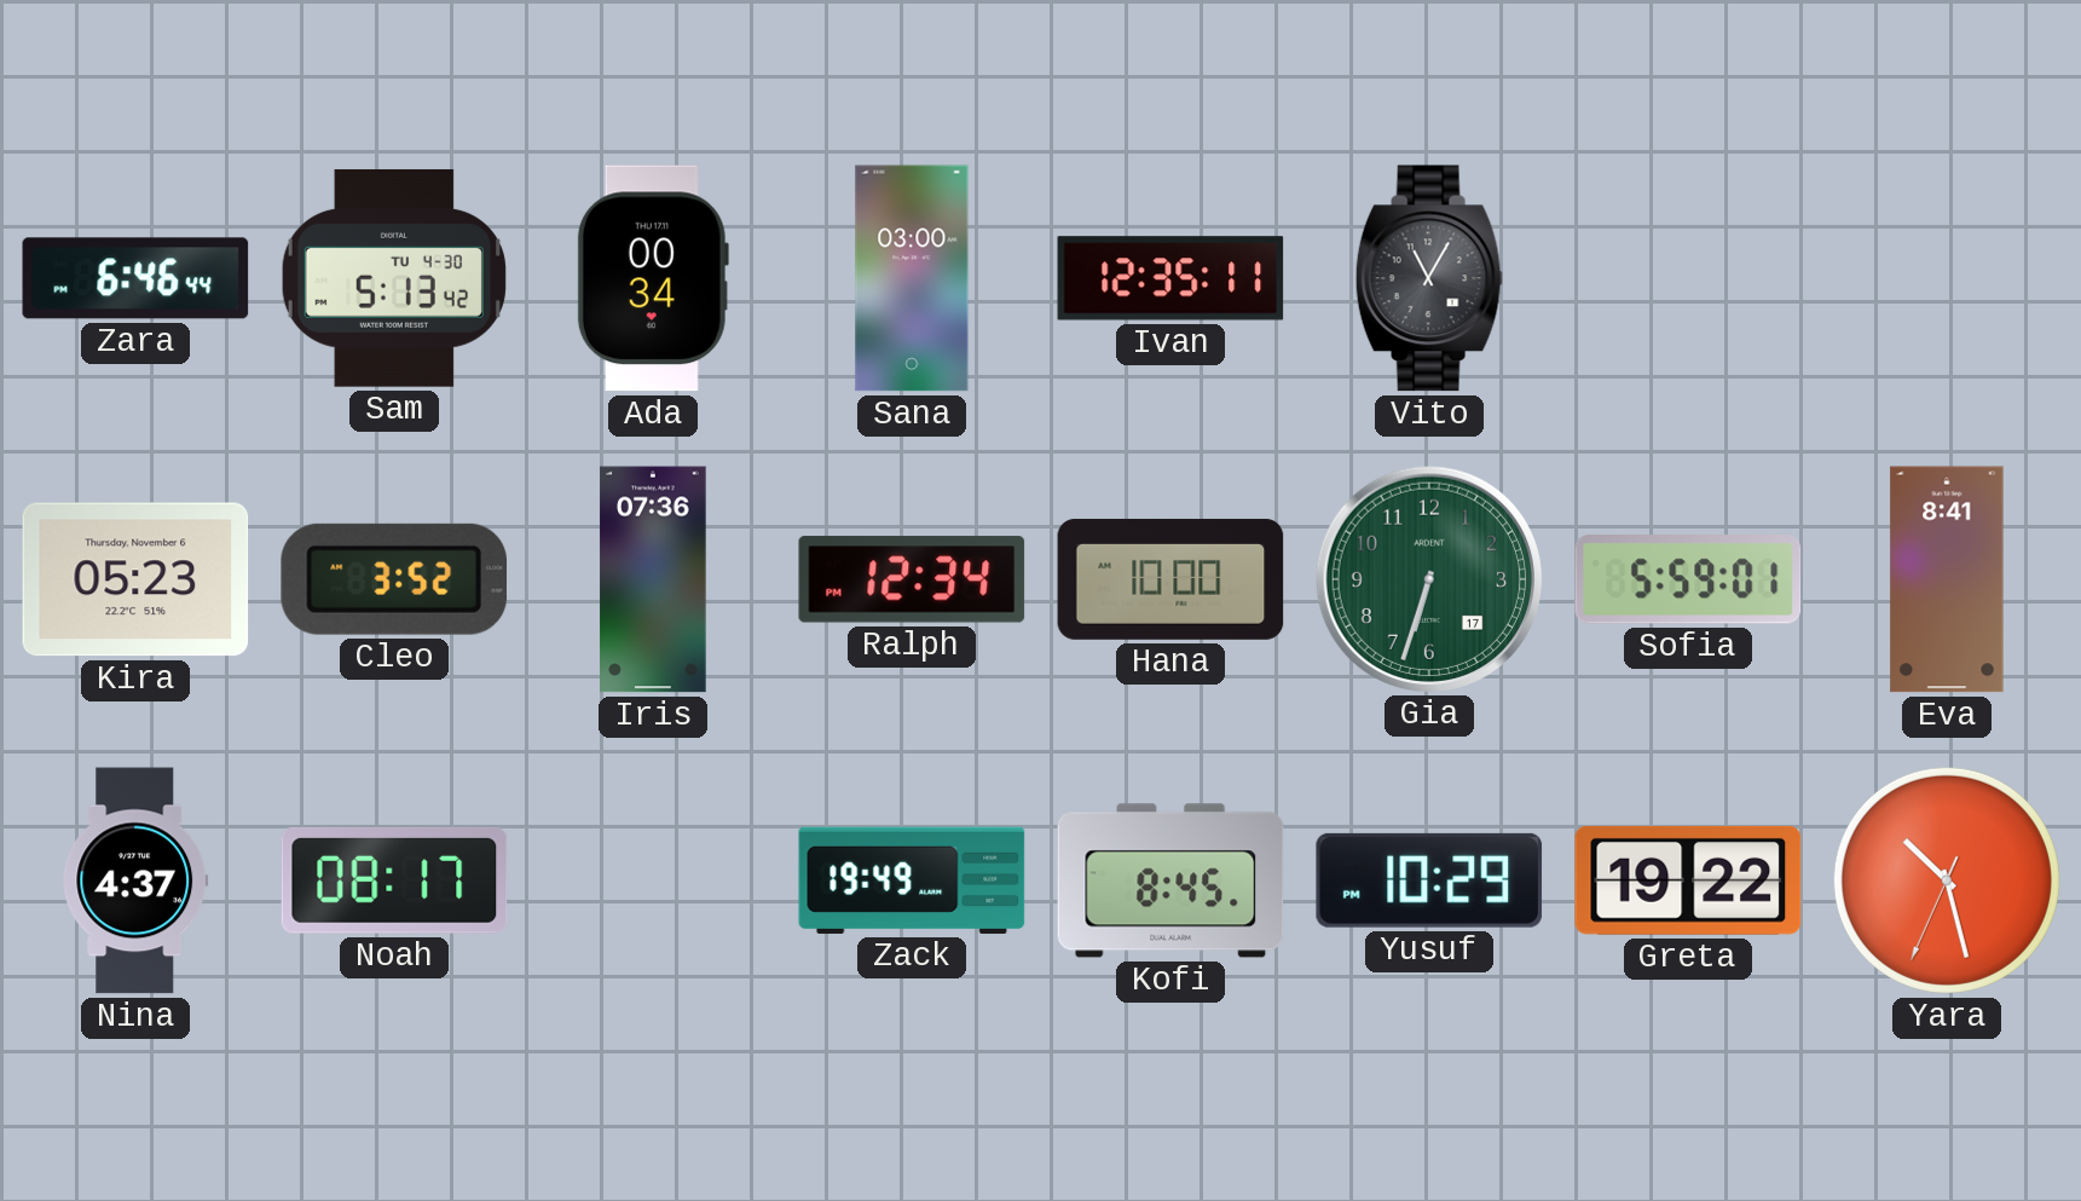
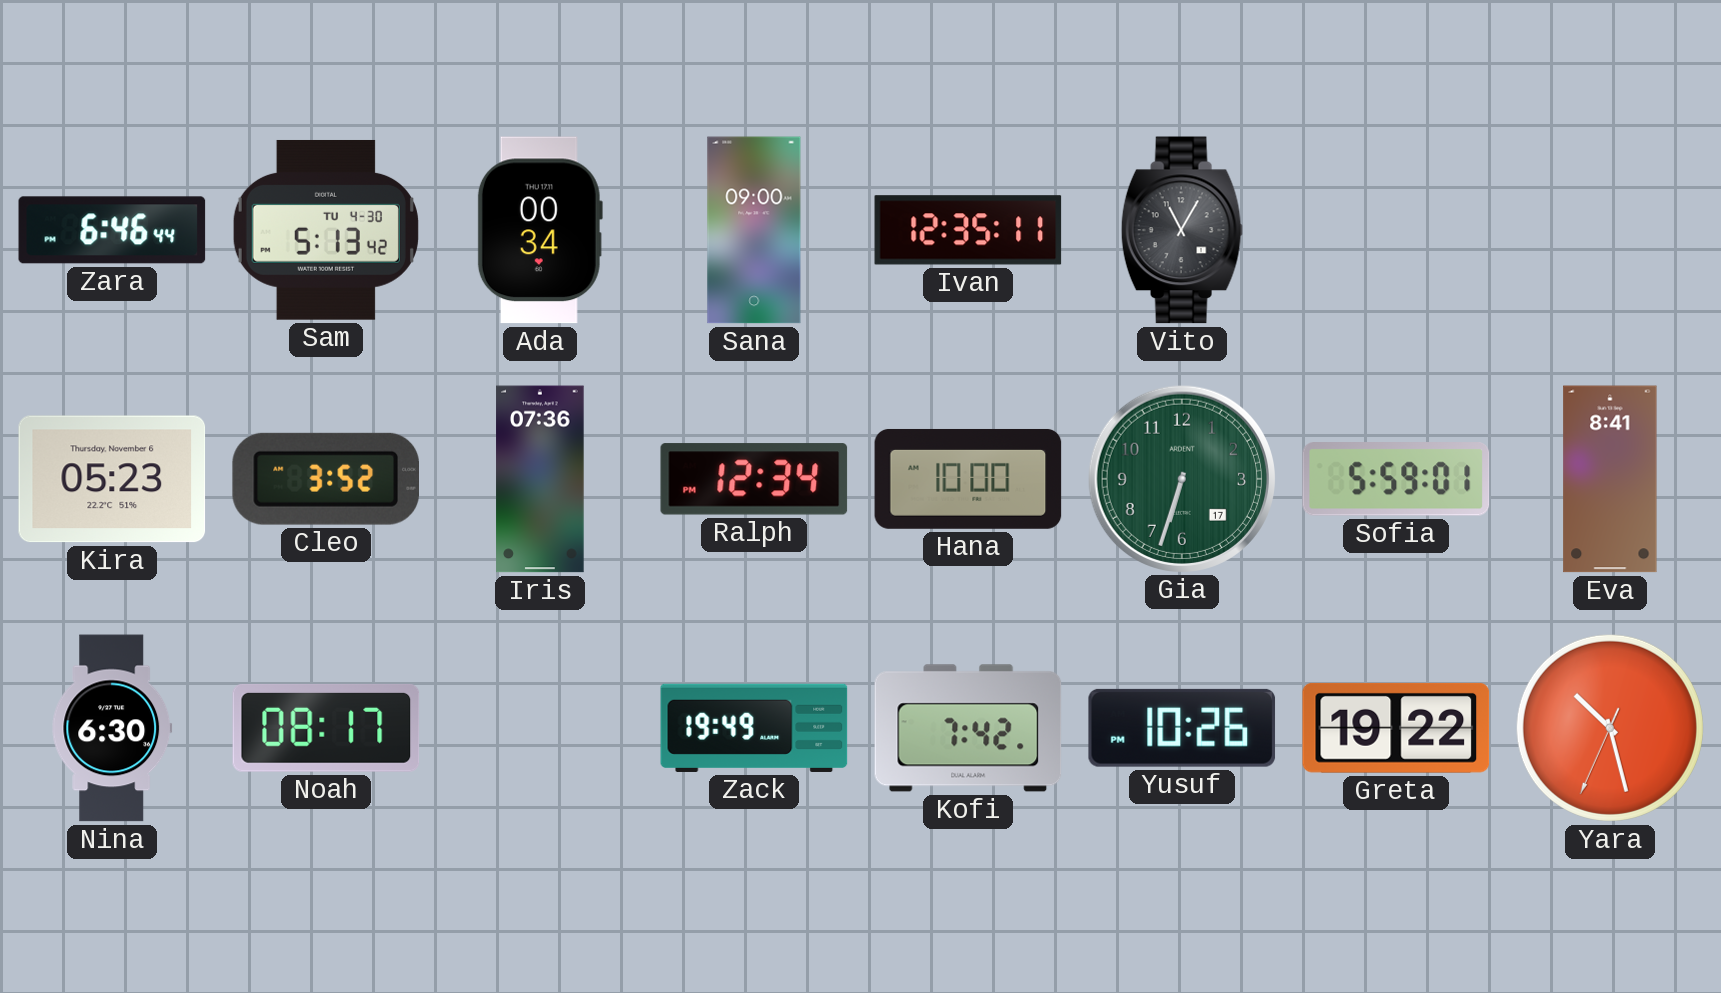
Sana: 03:00 -> 09:00 (754, 230)
Nina: 4:37 -> 6:30 (112, 728)
Kofi: 8:45 -> 7:42 (968, 728)
Yusuf: 10:29 -> 10:26 (1182, 728)
